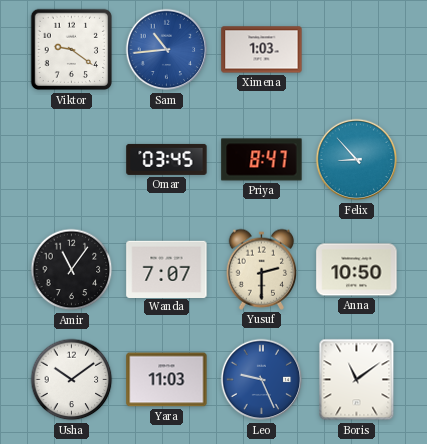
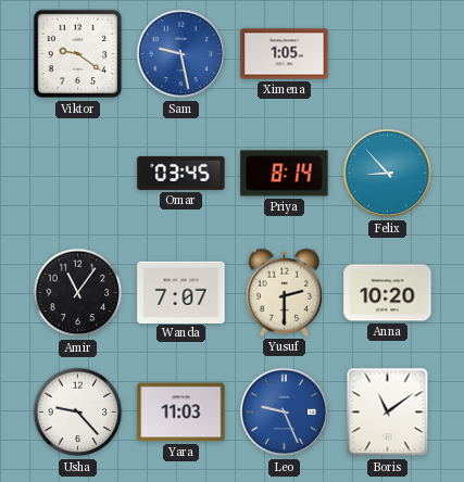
Sam: 10:44 -> 9:28 (181, 54)
Ximena: 1:03 -> 1:05 (285, 54)
Priya: 8:47 -> 8:14 (285, 174)
Anna: 10:50 -> 10:20 (388, 293)
Usha: 10:09 -> 9:23 (78, 413)
